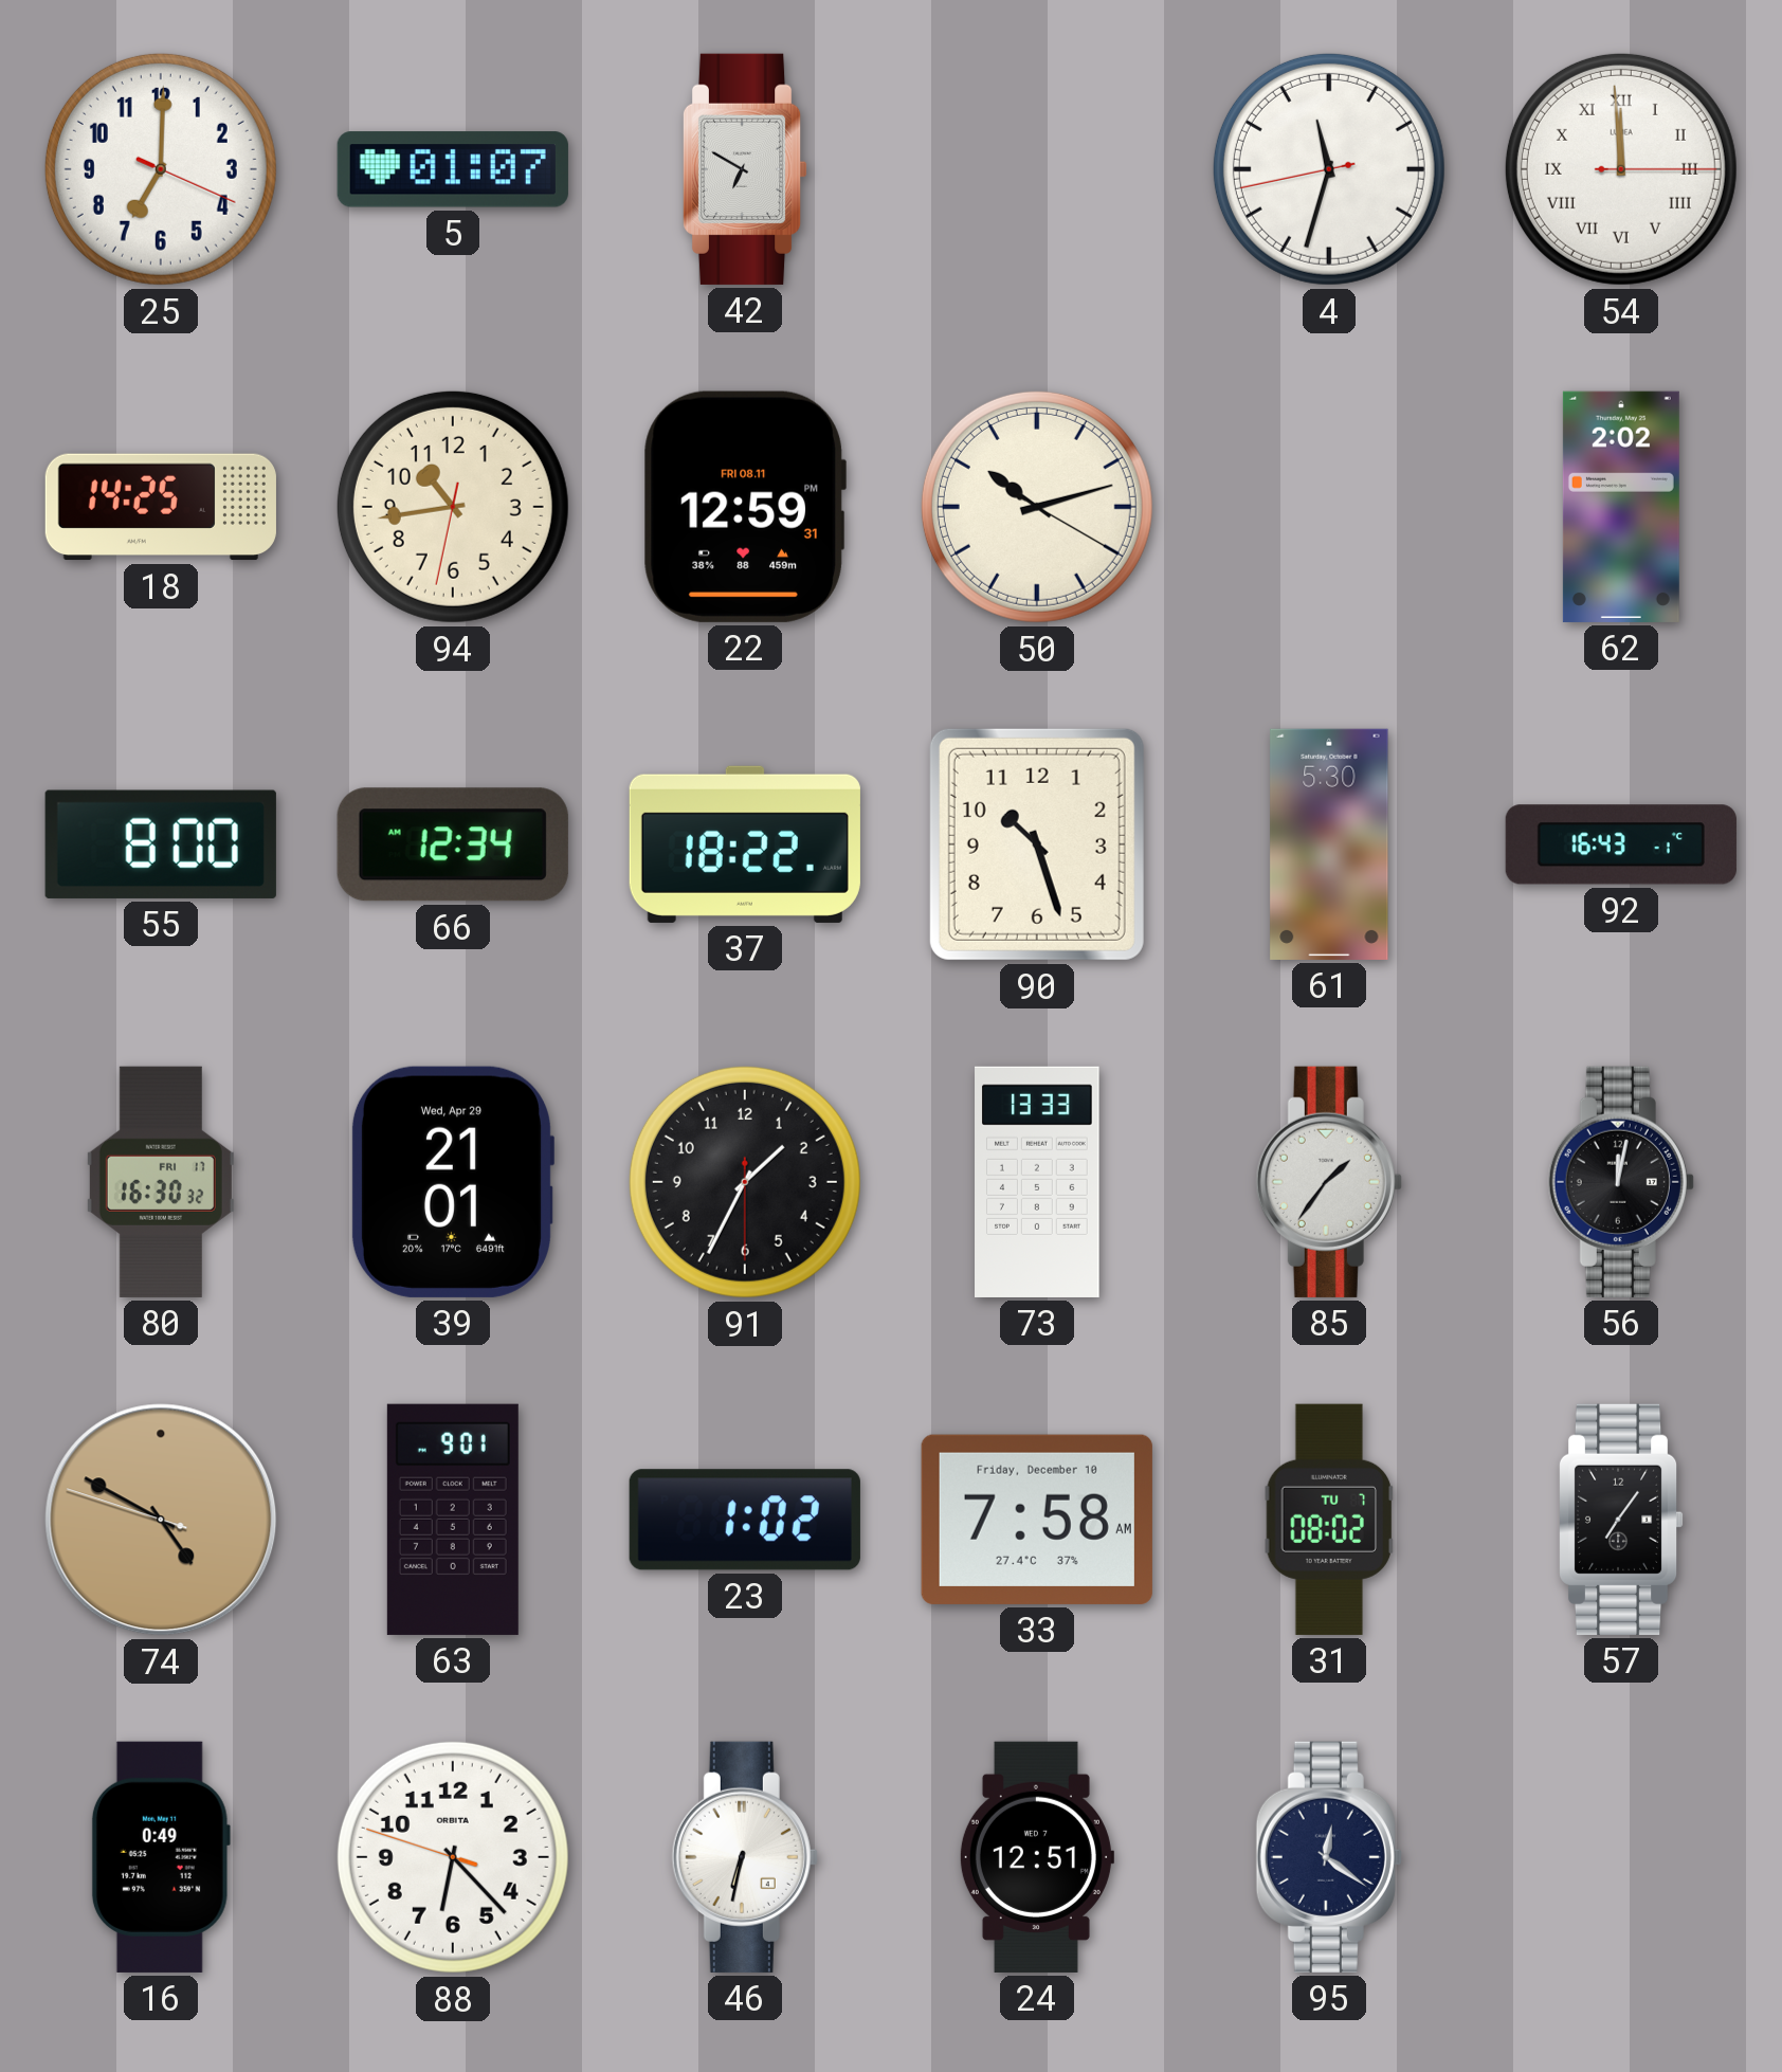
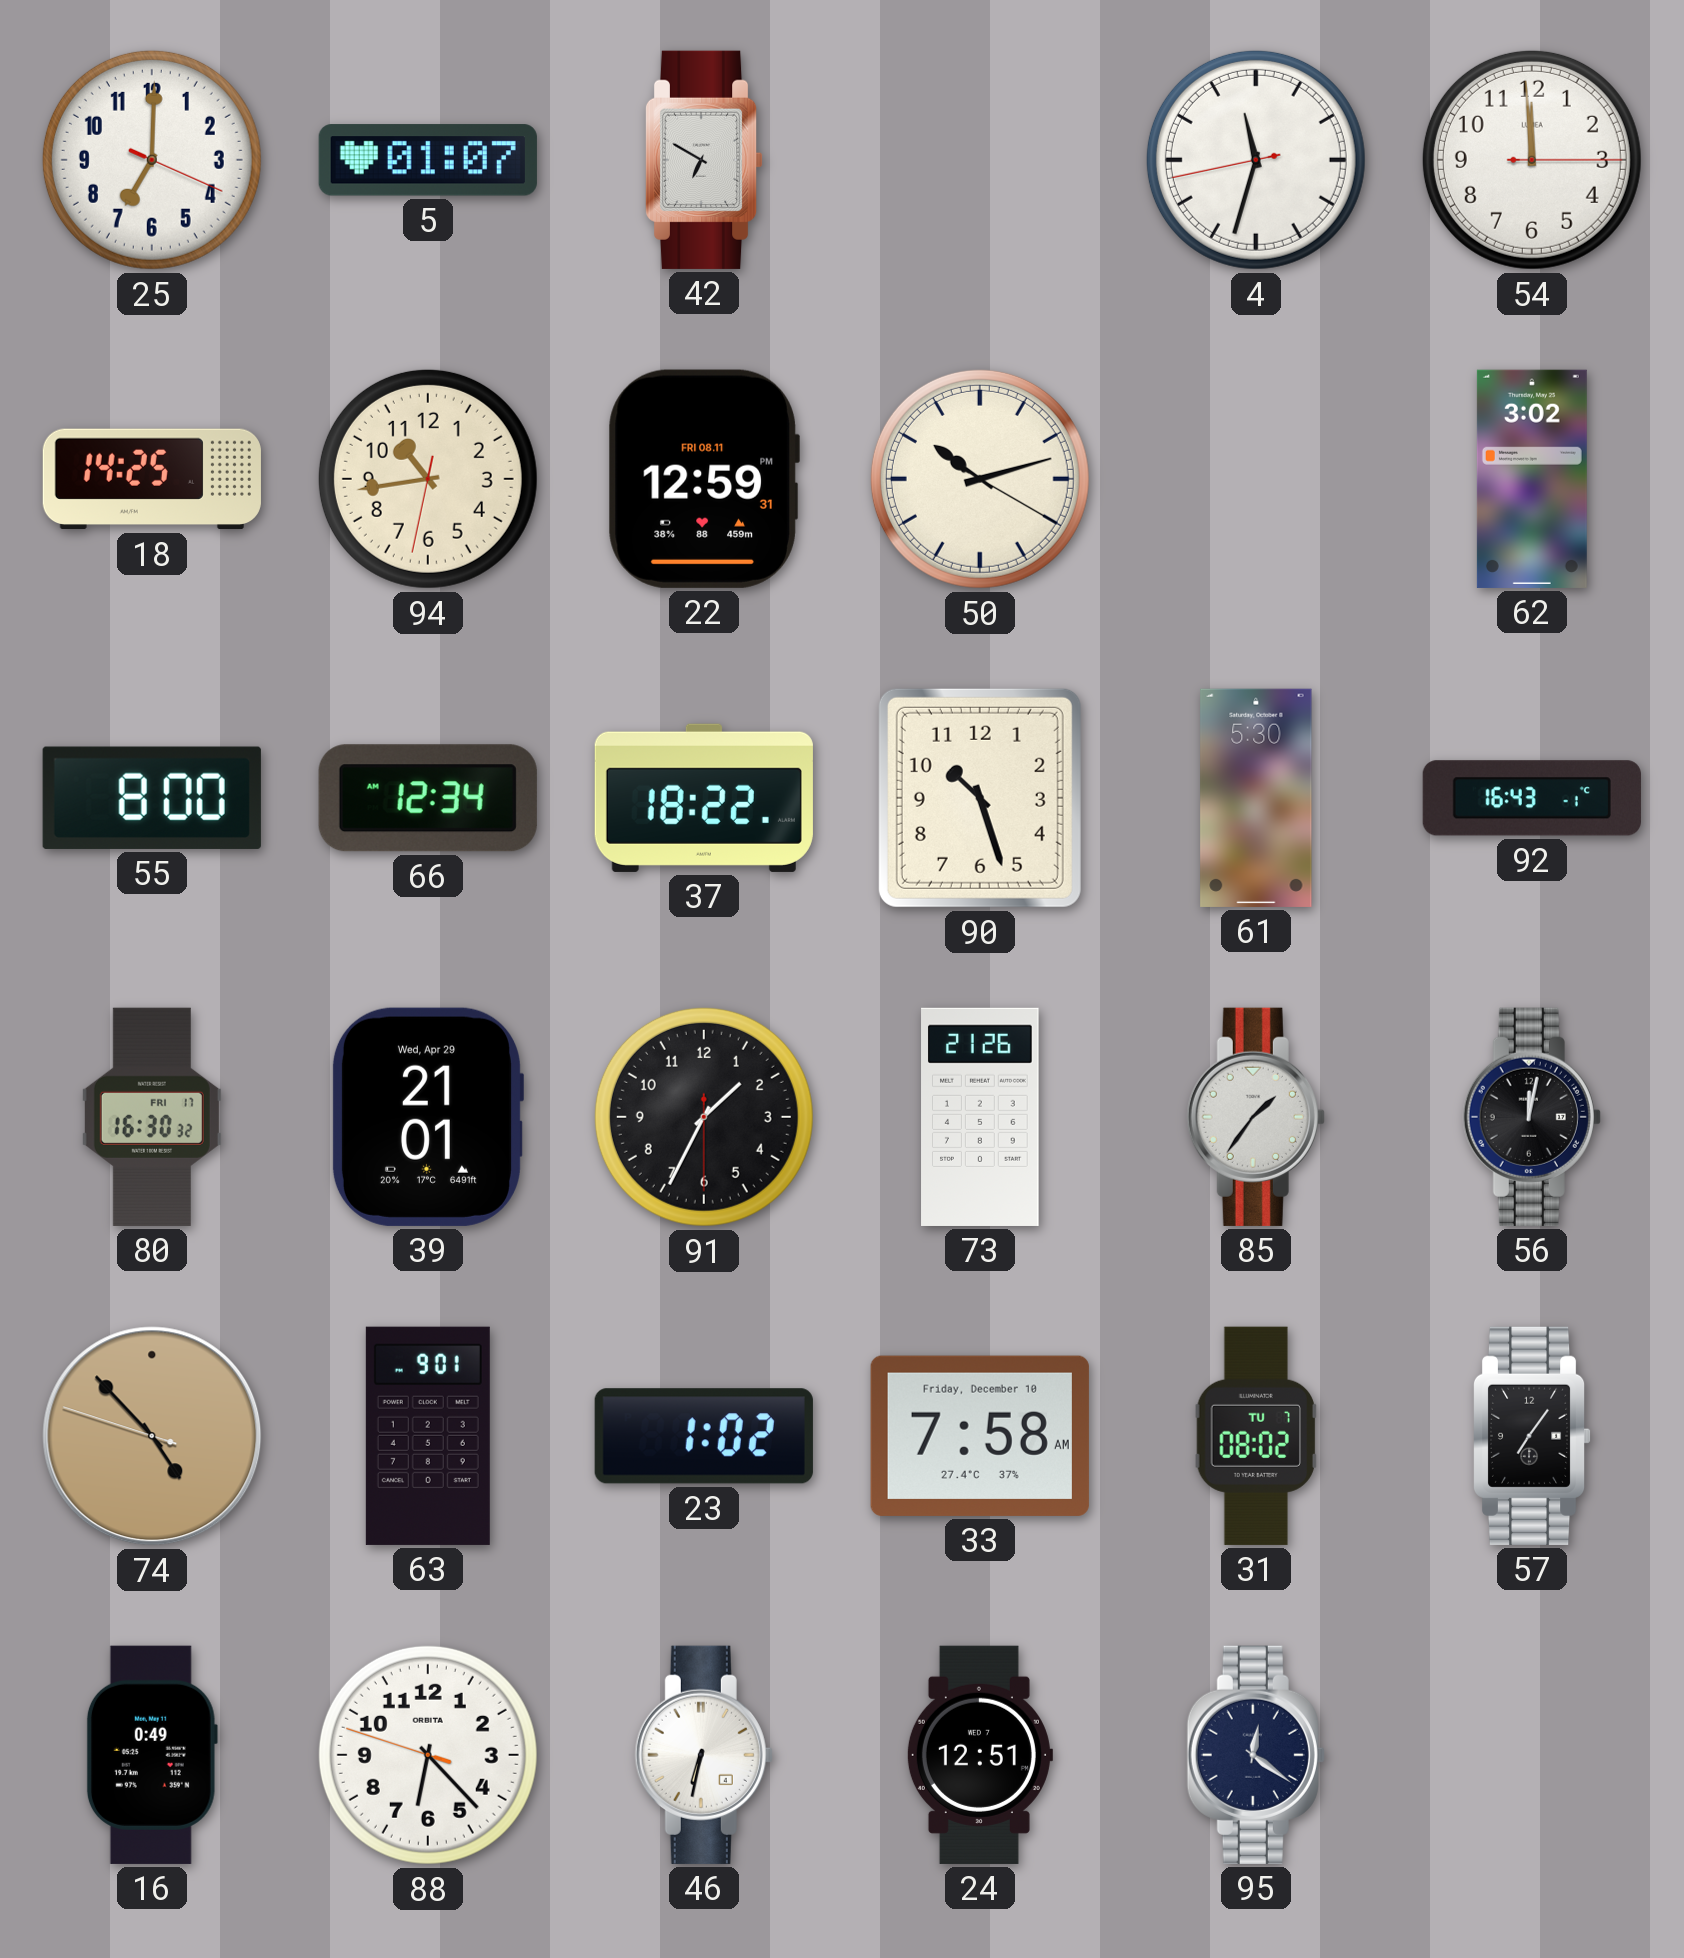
54 numerals: Roman -> Arabic (1532, 160)
62: 2:02 -> 3:02 (1532, 479)
73: 13:33 -> 21:26 (980, 1117)
74: 4:49 -> 4:52 (152, 1436)
